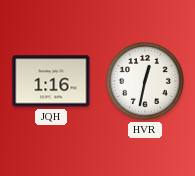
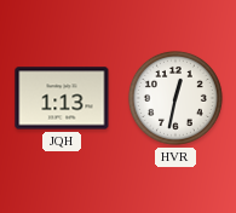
JQH: 1:16 -> 1:13 (62, 98)
